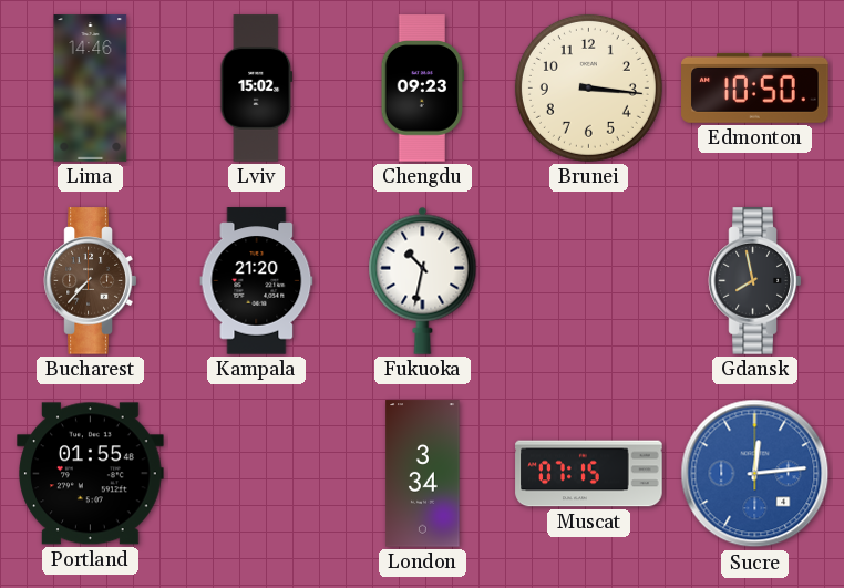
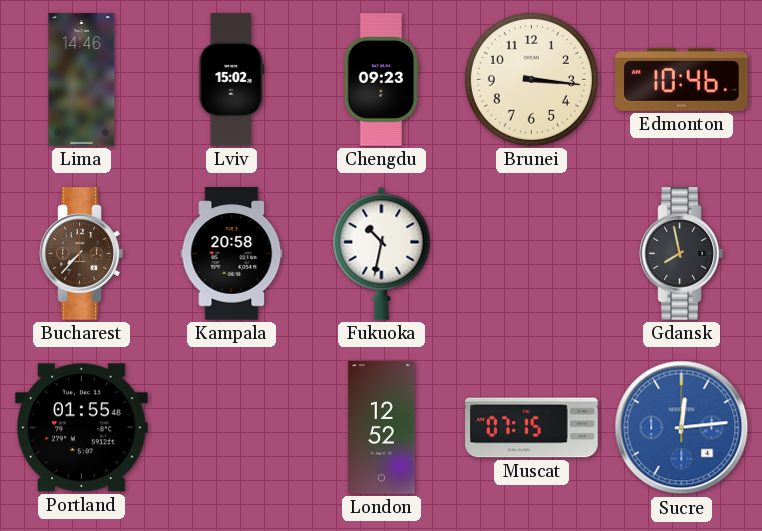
Edmonton: 10:50 -> 10:46 (682, 79)
Kampala: 21:20 -> 20:58 (232, 254)
London: 3:34 -> 12:52 (382, 428)
